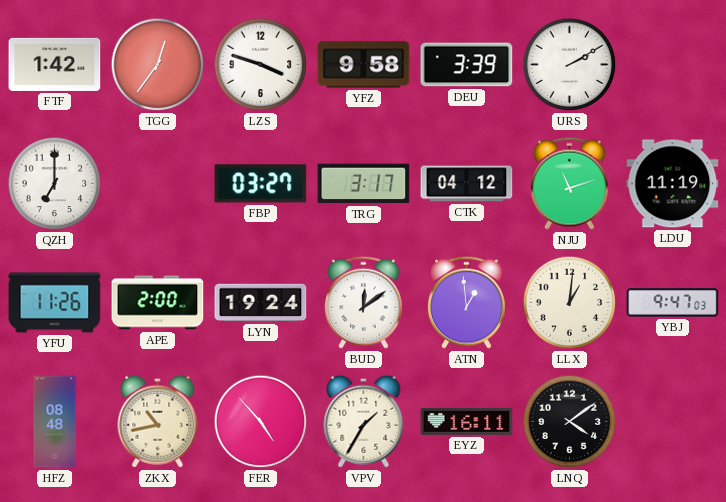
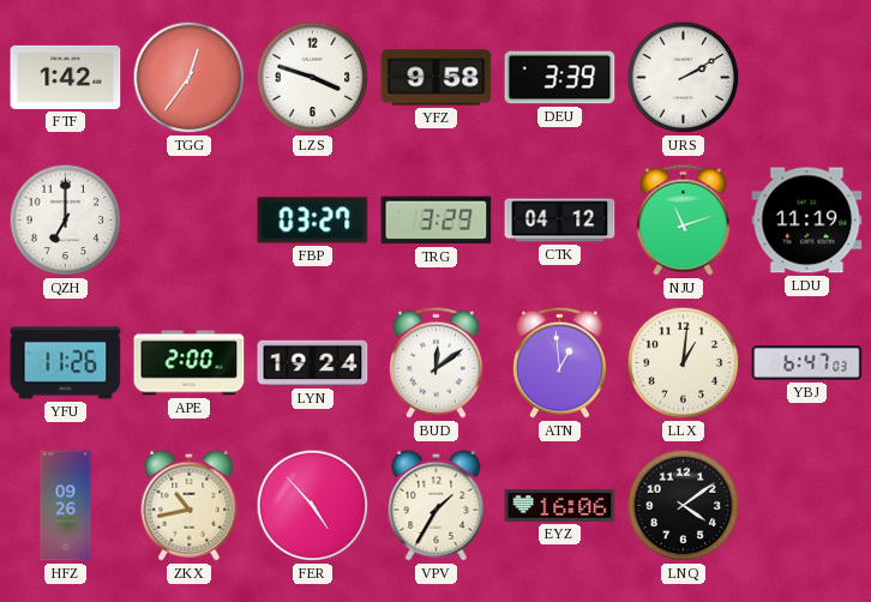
TRG: 3:17 -> 3:29 (437, 221)
YBJ: 9:47 -> 6:47 (807, 363)
HFZ: 08:48 -> 09:26 (66, 506)
EYZ: 16:11 -> 16:06 (560, 505)
